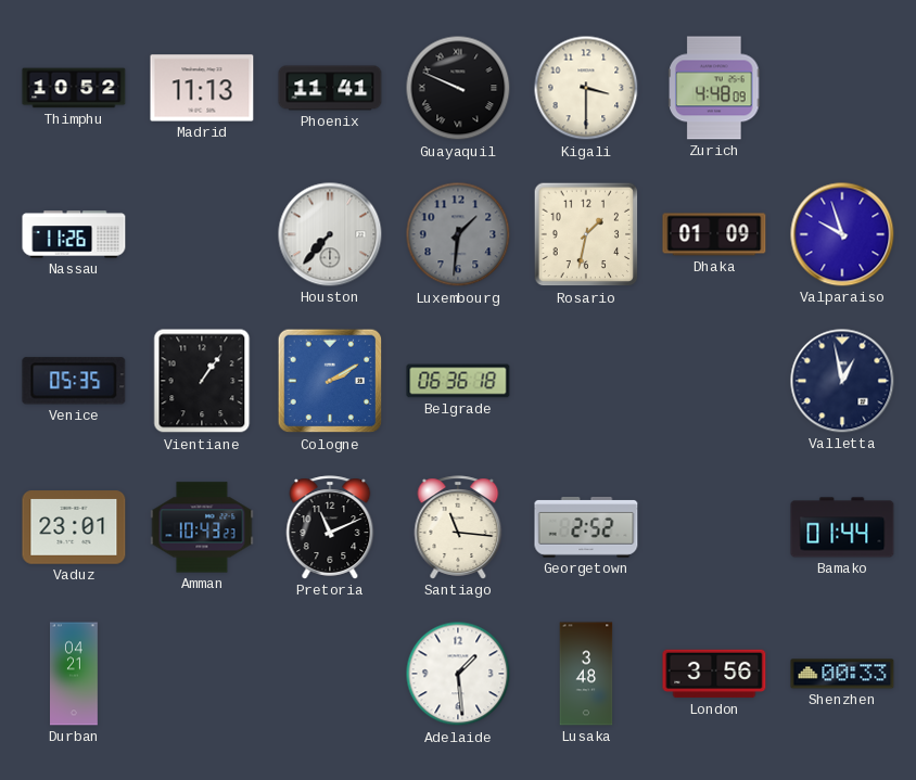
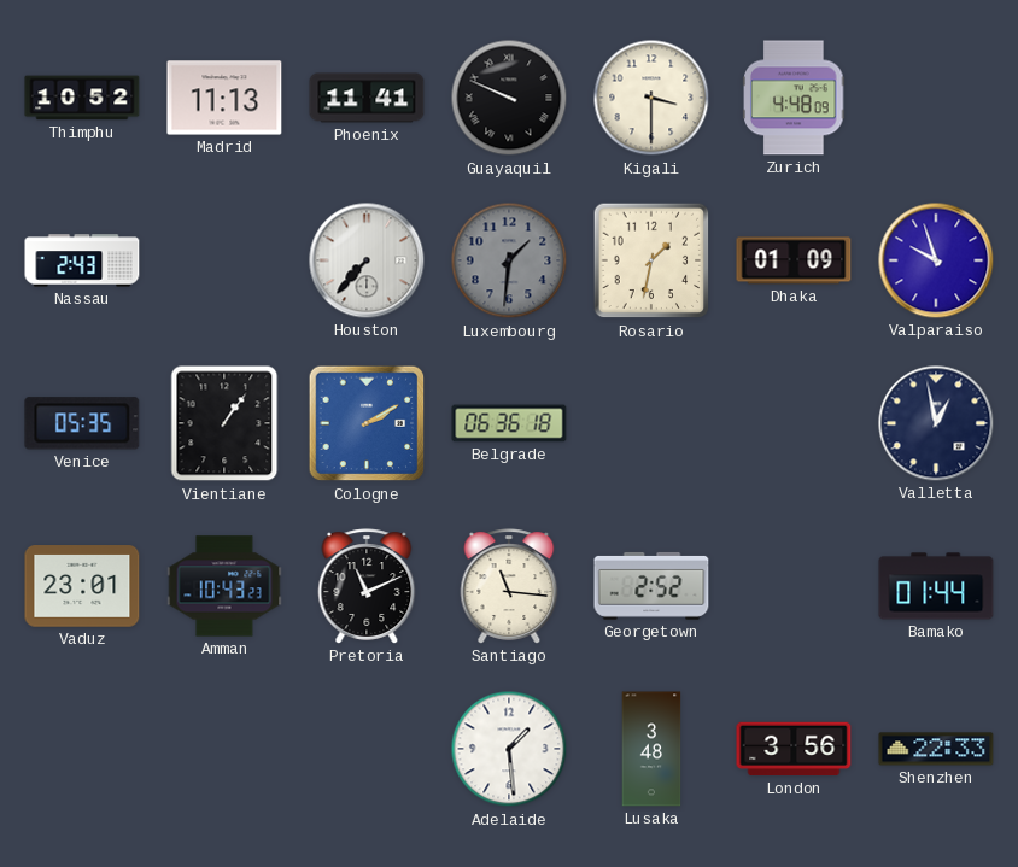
Nassau: 11:26 -> 2:43 (82, 260)
Durban: 04:21 -> none (75, 674)
Shenzhen: 00:33 -> 22:33 (936, 749)
